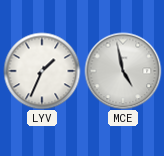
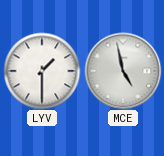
LYV: 1:34 -> 1:30 (42, 71)
